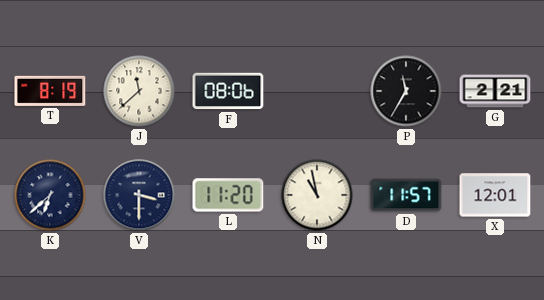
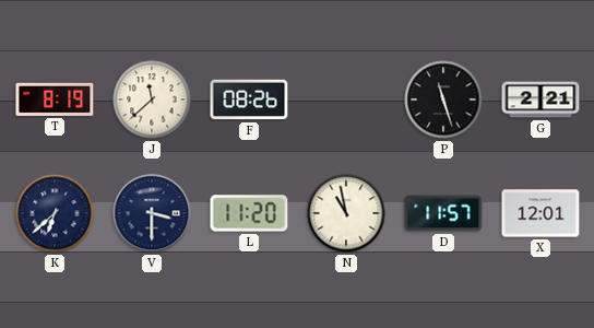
F: 08:06 -> 08:26 (249, 99)
P: 11:35 -> 11:27 (443, 99)
